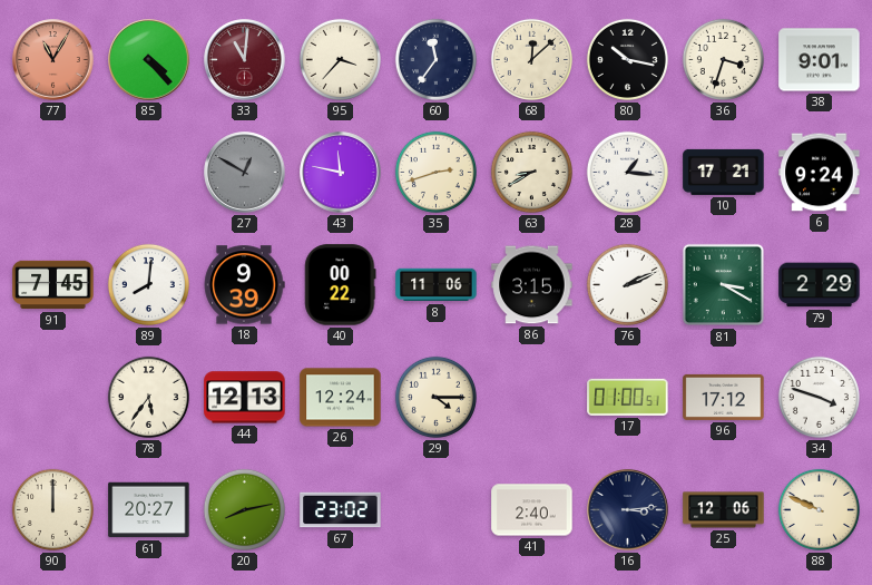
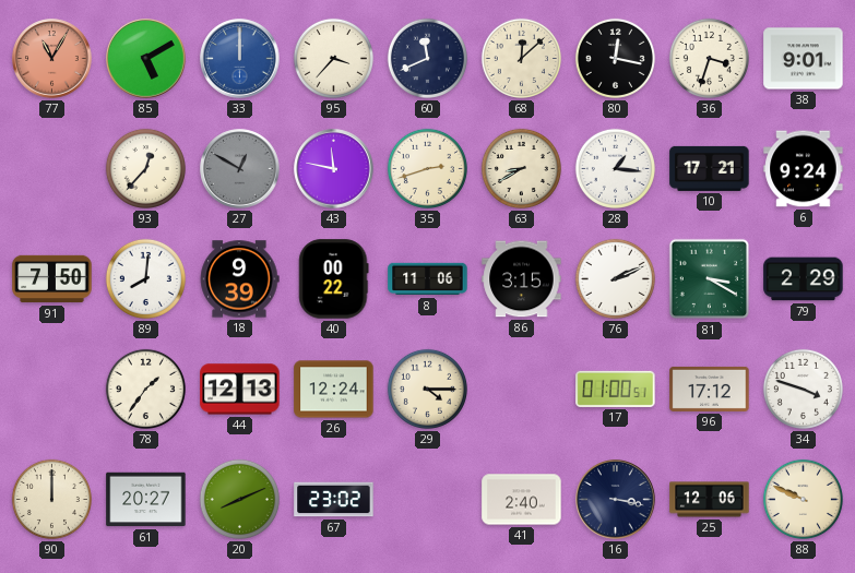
85: 4:23 -> 5:10 (146, 59)
33: 11:01 -> 12:00 (240, 59)
33 dial: burgundy -> blue (240, 59)
60: 11:36 -> 11:41 (427, 58)
80: 10:17 -> 12:17 (615, 58)
93: none -> 12:37 (145, 168)
91: 7:45 -> 7:50 (52, 279)
78: 5:36 -> 1:36 (145, 389)
20: 8:13 -> 8:11 (239, 499)
16: 3:14 -> 3:17 (616, 500)
